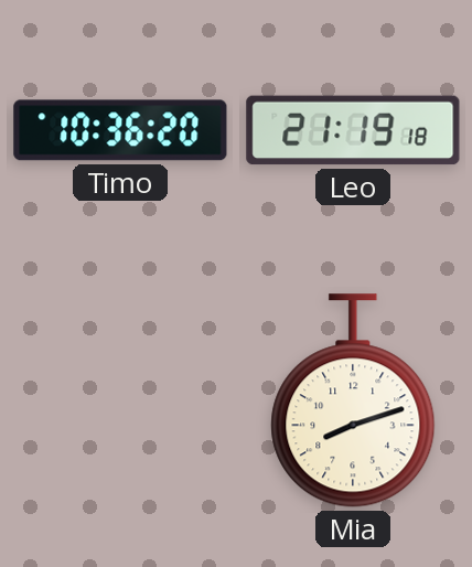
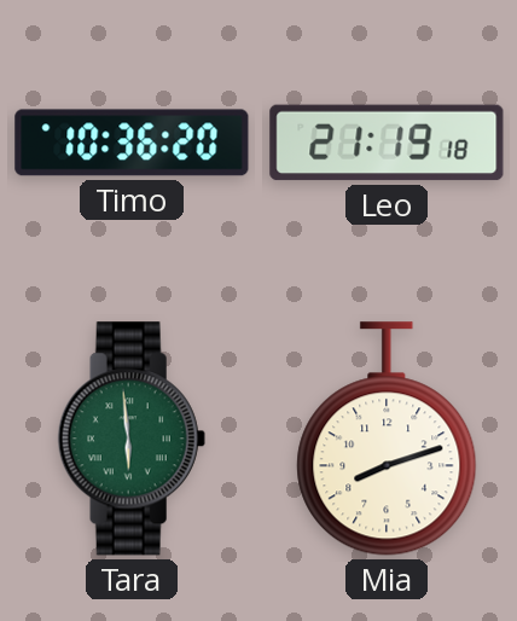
Tara: none -> 5:59 (132, 439)
